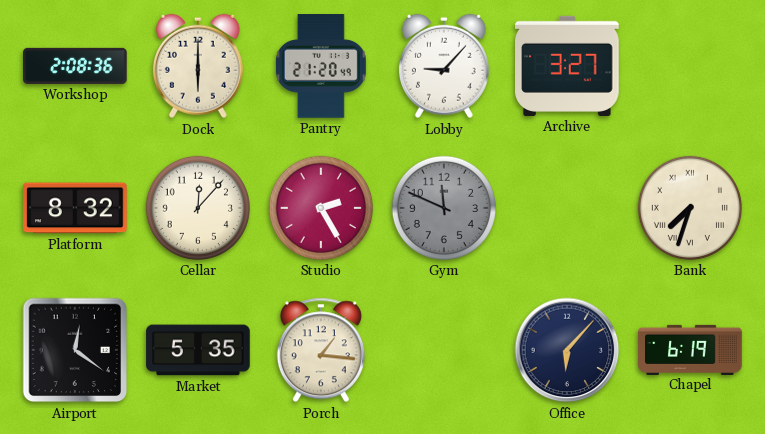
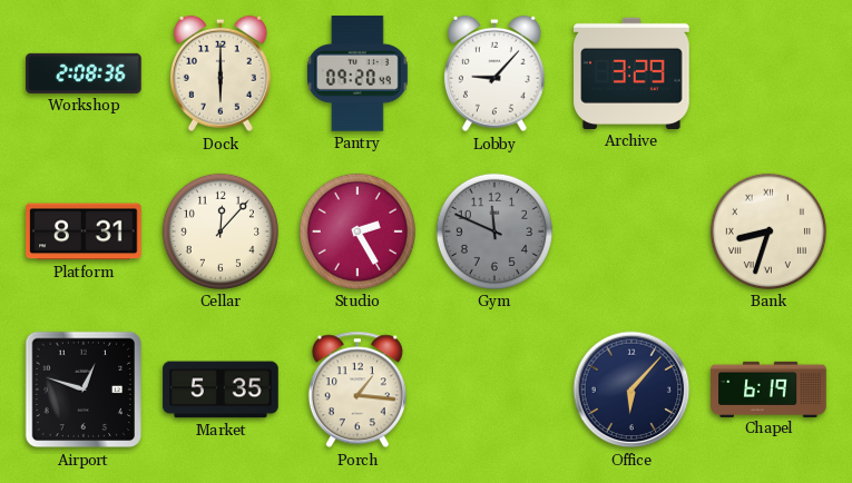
Pantry: 21:20 -> 09:20 (358, 73)
Archive: 3:27 -> 3:29 (631, 73)
Platform: 8:32 -> 8:31 (84, 231)
Bank: 7:33 -> 8:33 (768, 231)
Airport: 12:21 -> 12:48 (84, 390)
